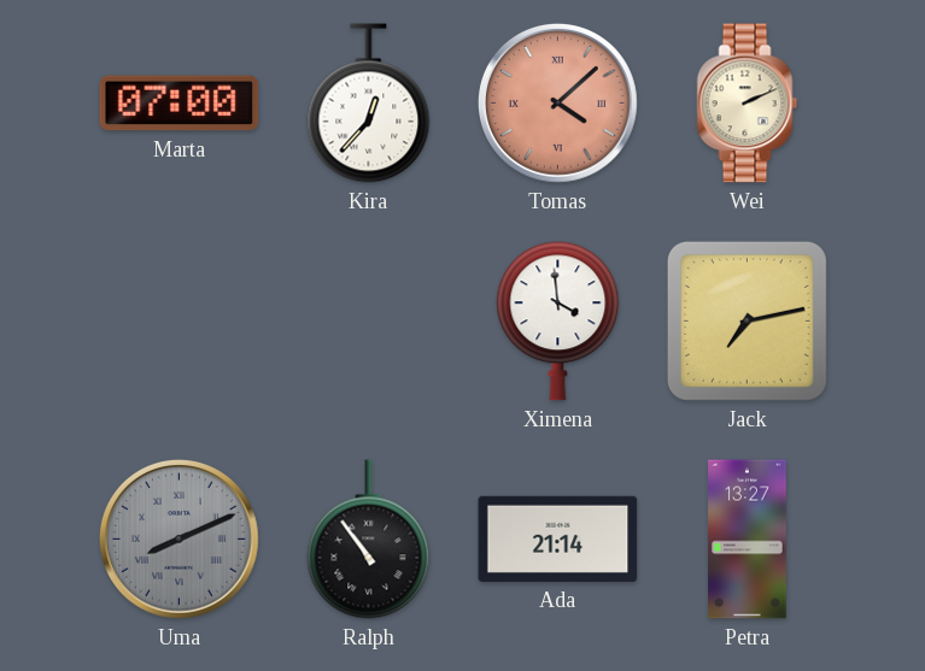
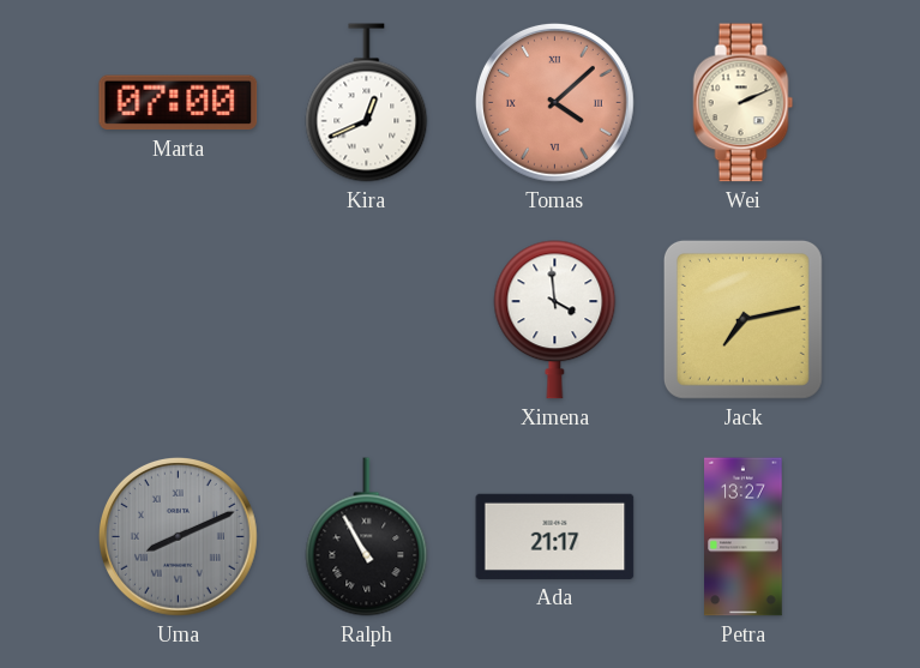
Kira: 12:37 -> 12:41 (367, 103)
Ralph: 10:54 -> 10:55 (367, 537)
Ada: 21:14 -> 21:17 (555, 536)
